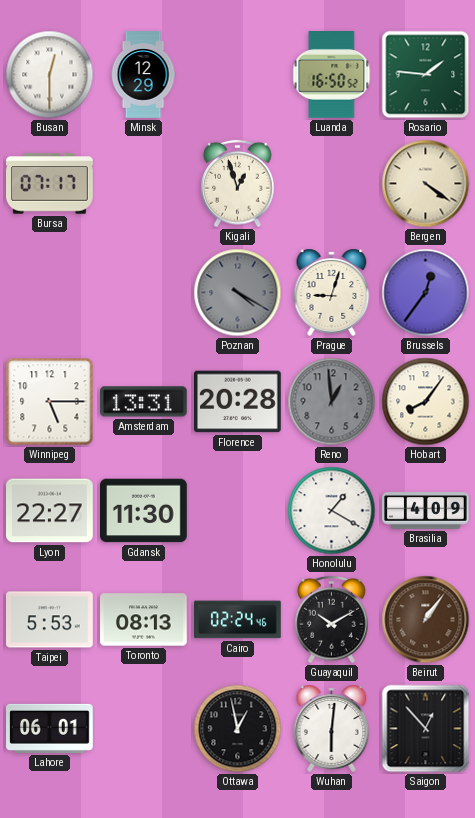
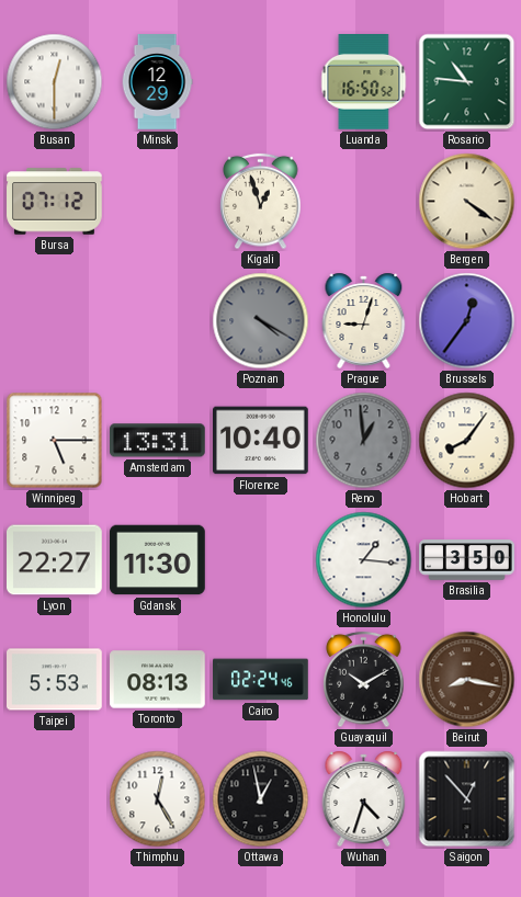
Rosario: 1:46 -> 10:46 (467, 82)
Bursa: 07:17 -> 07:12 (55, 202)
Florence: 20:28 -> 10:40 (261, 441)
Honolulu: 1:20 -> 1:16 (364, 560)
Brasilia: 4:09 -> 3:50 (467, 560)
Beirut: 1:06 -> 8:17 (467, 680)
Lahore: 06:01 -> none (50, 728)
Thimphu: none -> 12:25 (158, 799)
Wuhan: 6:01 -> 4:33 (364, 798)
